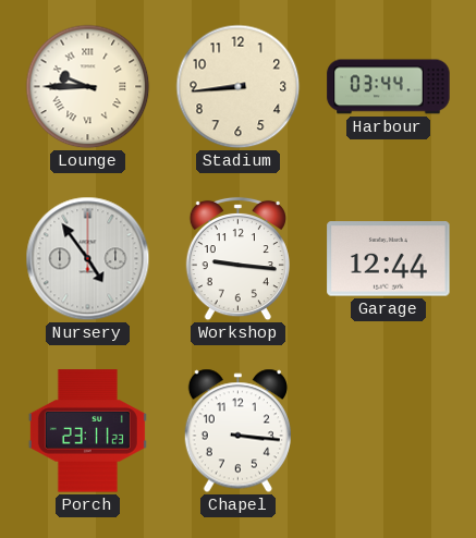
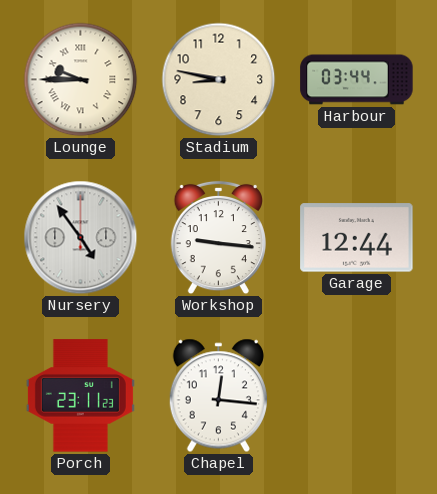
Stadium: 8:44 -> 8:47 (219, 80)
Chapel: 3:16 -> 12:16 (218, 396)
